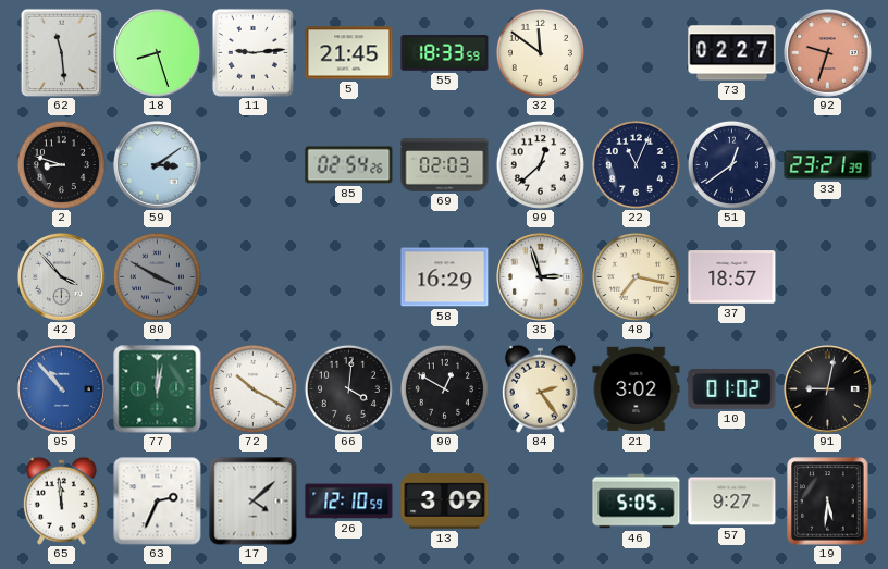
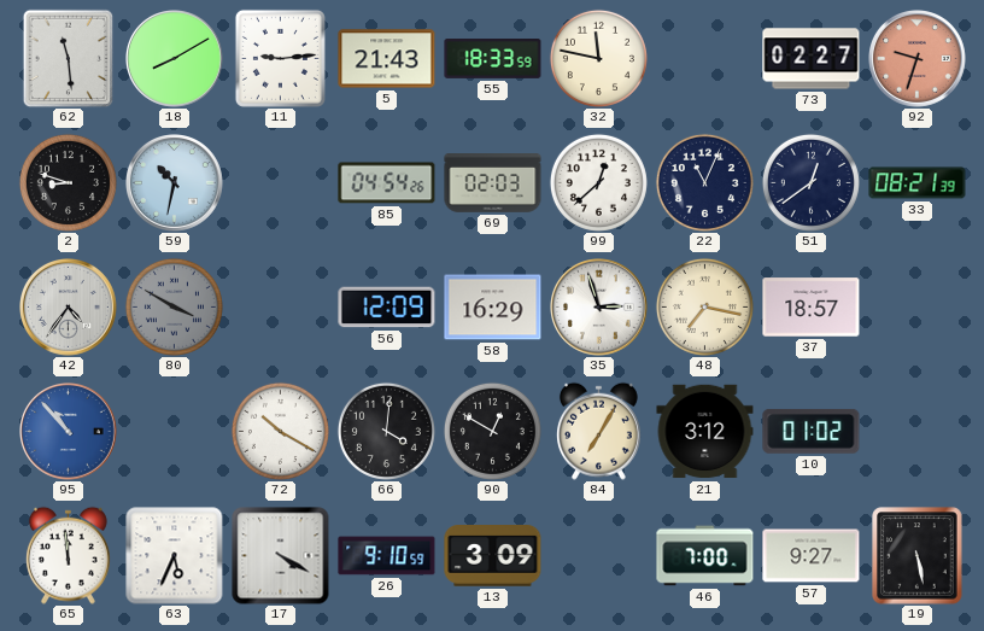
18: 8:27 -> 8:10 (175, 59)
5: 21:45 -> 21:43 (387, 59)
32: 11:51 -> 11:47 (598, 58)
59: 3:09 -> 10:32 (175, 183)
85: 02:54 -> 04:54 (387, 183)
33: 23:21 -> 08:21 (918, 183)
42: 3:53 -> 4:36 (69, 308)
56: none -> 12:09 (387, 308)
77: 12:02 -> none (158, 389)
84: 2:24 -> 7:05 (598, 431)
21: 3:02 -> 3:12 (705, 432)
91: 9:02 -> none (828, 389)
63: 2:34 -> 5:34 (175, 556)
17: 4:08 -> 4:20 (281, 556)
26: 12:10 -> 9:10 (387, 556)
46: 5:05 -> 7:00 (705, 556)
19: 5:31 -> 5:28 (918, 556)
